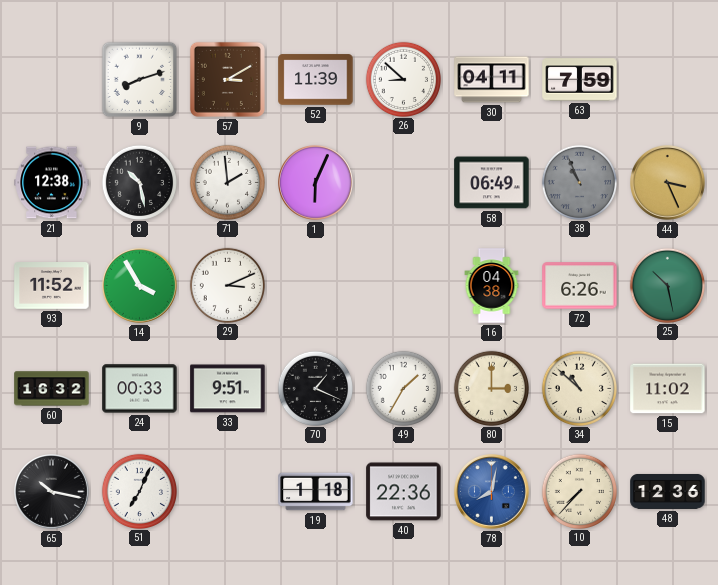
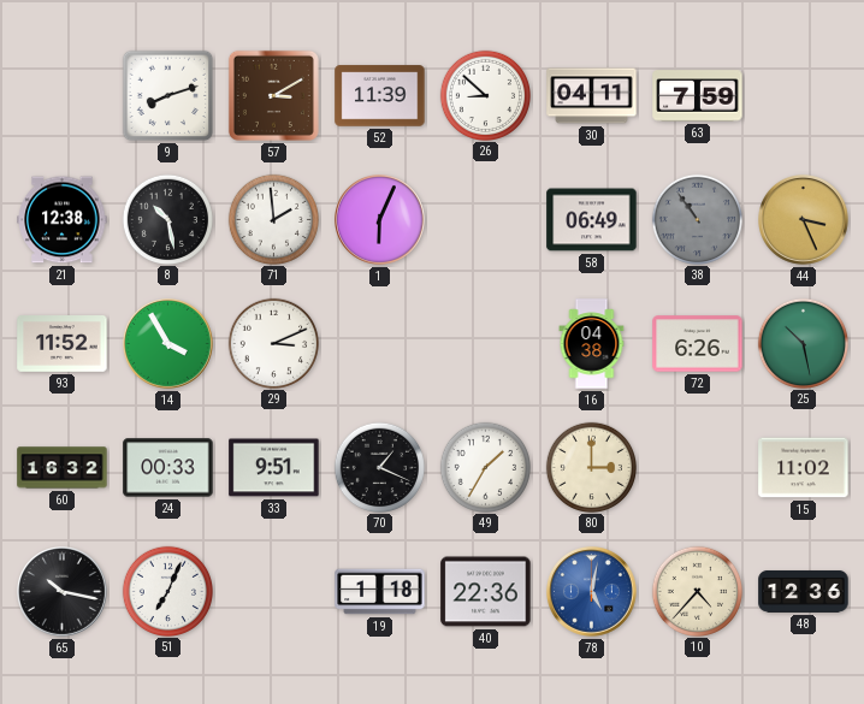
38: 10:56 -> 10:54 (697, 219)
34: 10:52 -> none (579, 388)
78: 8:02 -> 5:02 (592, 592)
10: 7:37 -> 4:37 (697, 591)
